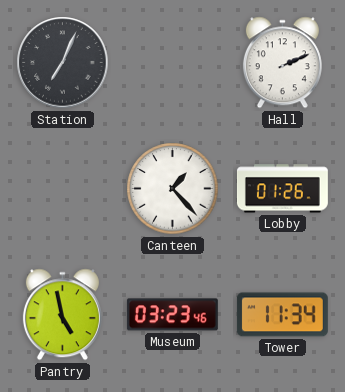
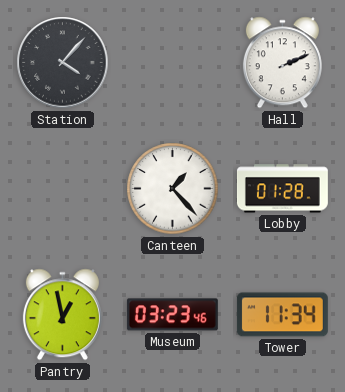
Station: 7:04 -> 4:07 (63, 63)
Lobby: 01:26 -> 01:28 (282, 189)
Pantry: 4:58 -> 12:58 (62, 315)
